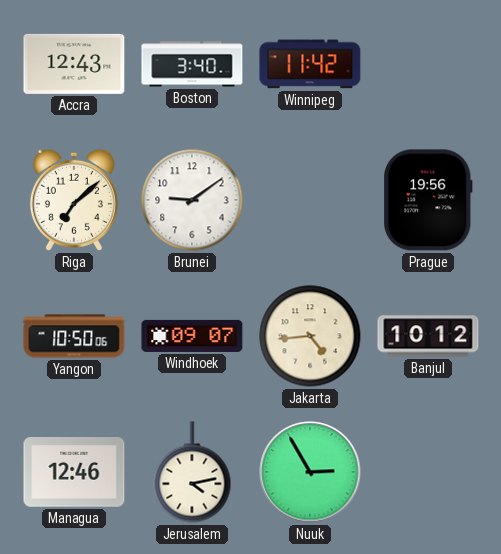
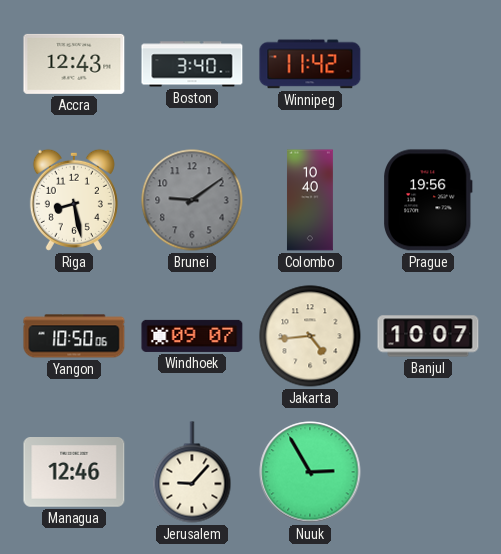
Riga: 7:08 -> 8:28 (74, 200)
Brunei dial: white -> grey (192, 200)
Colombo: none -> 10:40 (310, 200)
Banjul: 10:12 -> 10:07 (428, 336)
Jerusalem: 4:13 -> 9:07 (192, 472)
